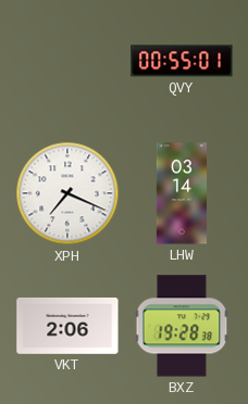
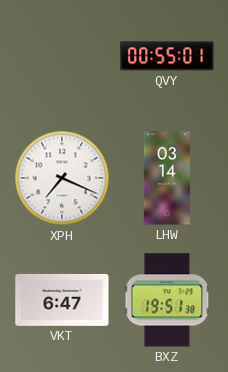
VKT: 2:06 -> 6:47 (62, 300)
BXZ: 19:28 -> 19:51 (167, 300)
